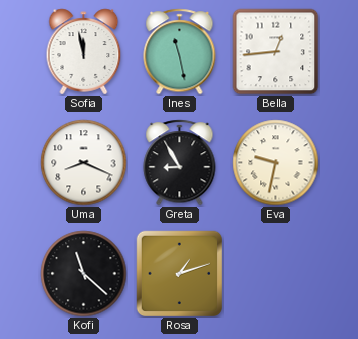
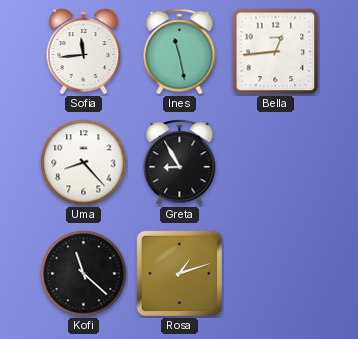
Sofia: 11:58 -> 11:44 (84, 52)
Uma: 8:19 -> 8:23 (84, 163)
Eva: 9:32 -> none (276, 163)
